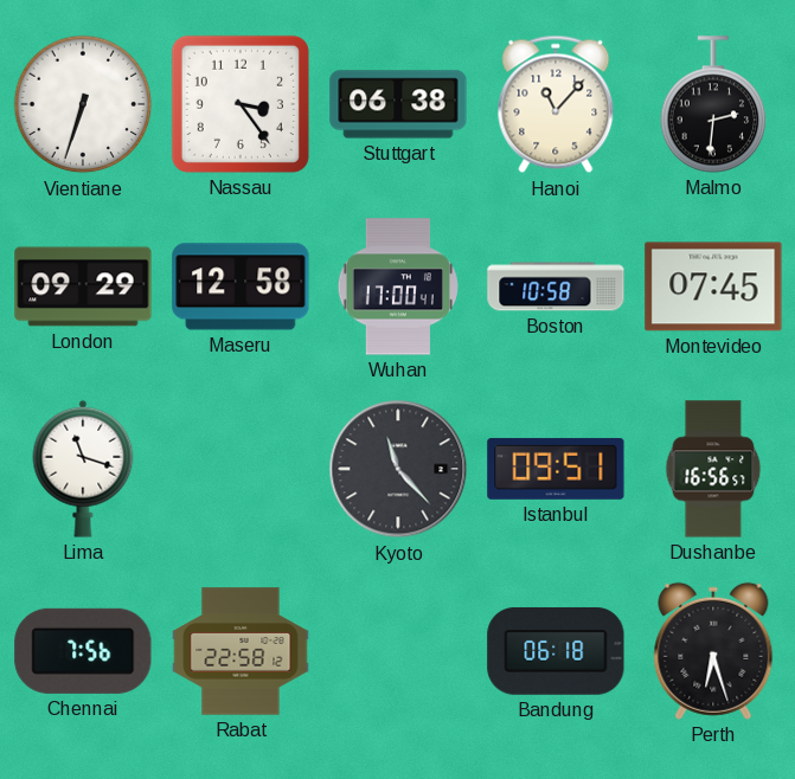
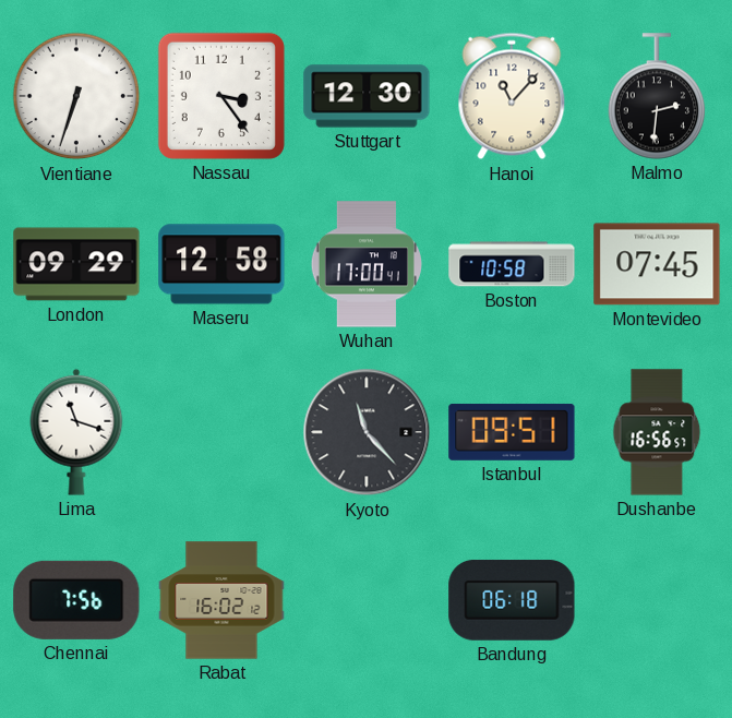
Stuttgart: 06:38 -> 12:30 (367, 96)
Rabat: 22:58 -> 16:02 (221, 600)
Perth: 6:27 -> none (713, 651)
